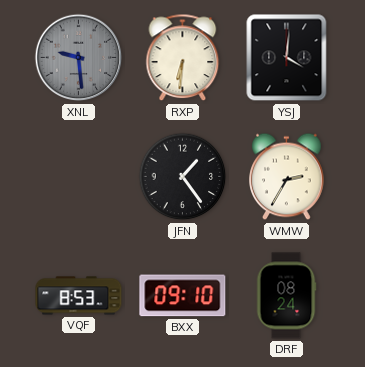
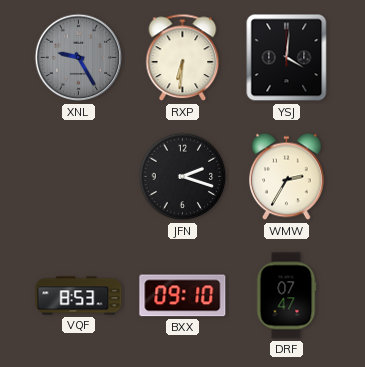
XNL: 9:29 -> 9:25 (79, 58)
JFN: 1:24 -> 2:18 (183, 177)
DRF: 08:24 -> 07:47 (286, 296)
